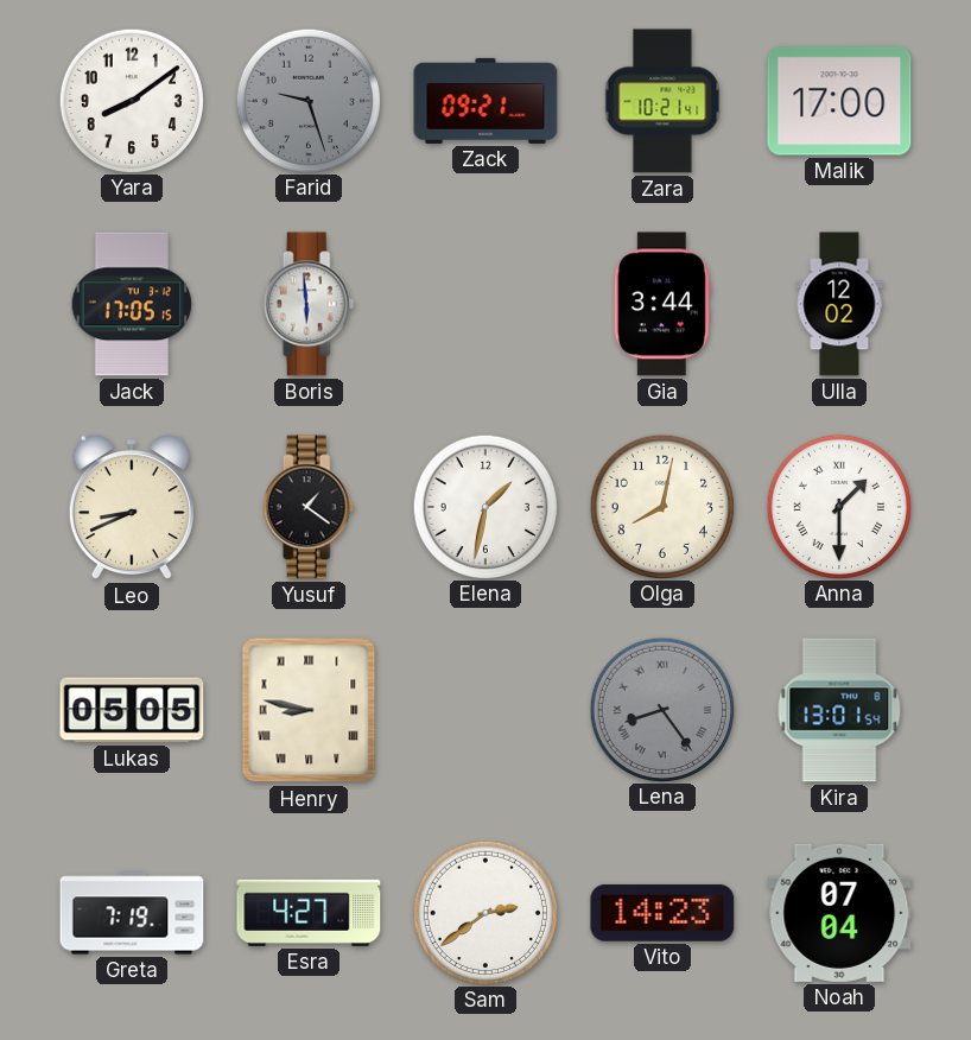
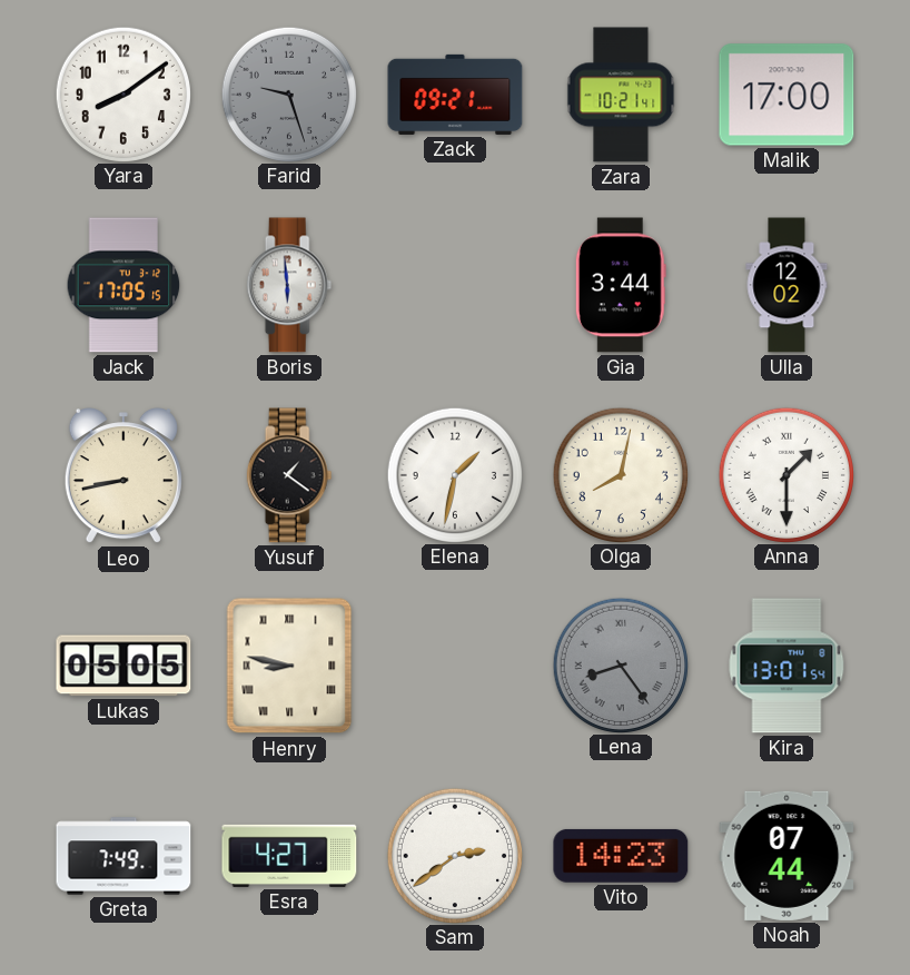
Leo: 8:41 -> 8:43 (123, 476)
Greta: 7:19 -> 7:49 (123, 856)
Noah: 07:04 -> 07:44 (787, 856)
